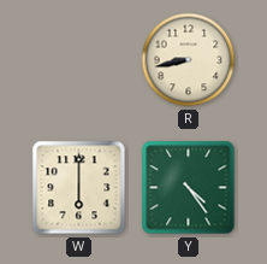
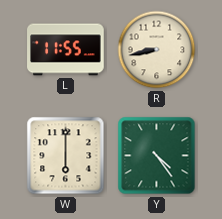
L: none -> 11:55 (66, 50)
